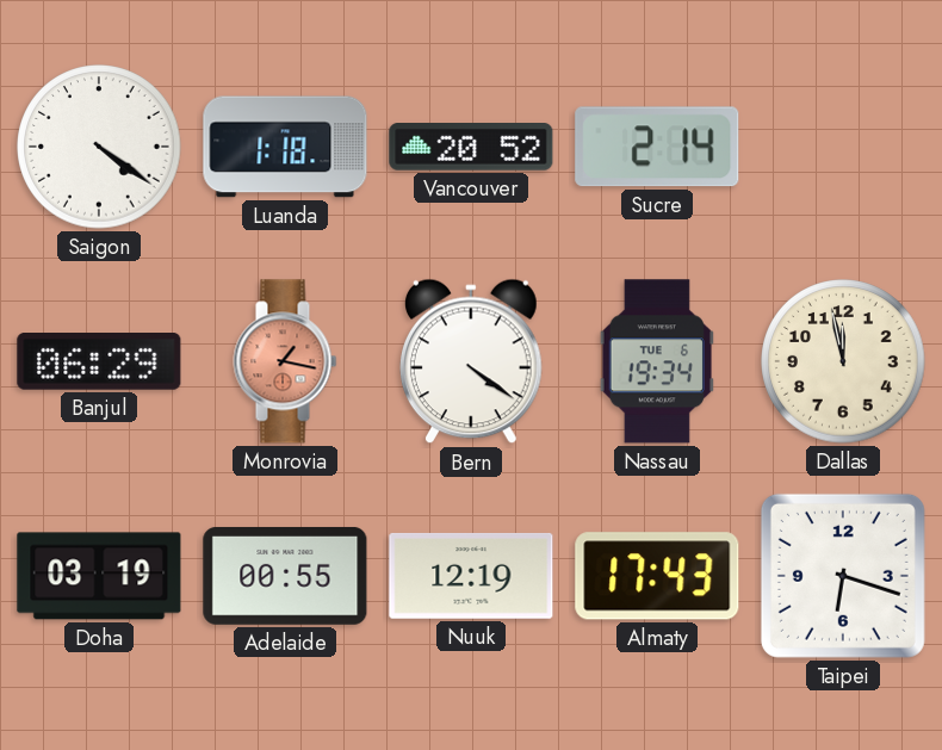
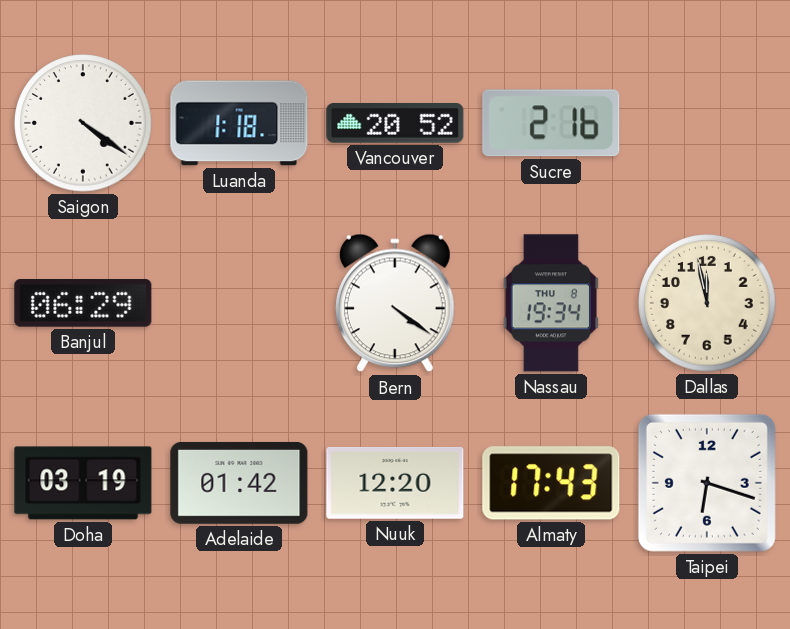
Sucre: 2:14 -> 2:16 (551, 123)
Monrovia: 1:17 -> none (285, 361)
Nassau date: TUE 6 -> THU 8 (551, 303)
Adelaide: 00:55 -> 01:42 (239, 483)
Nuuk: 12:19 -> 12:20 (395, 483)
